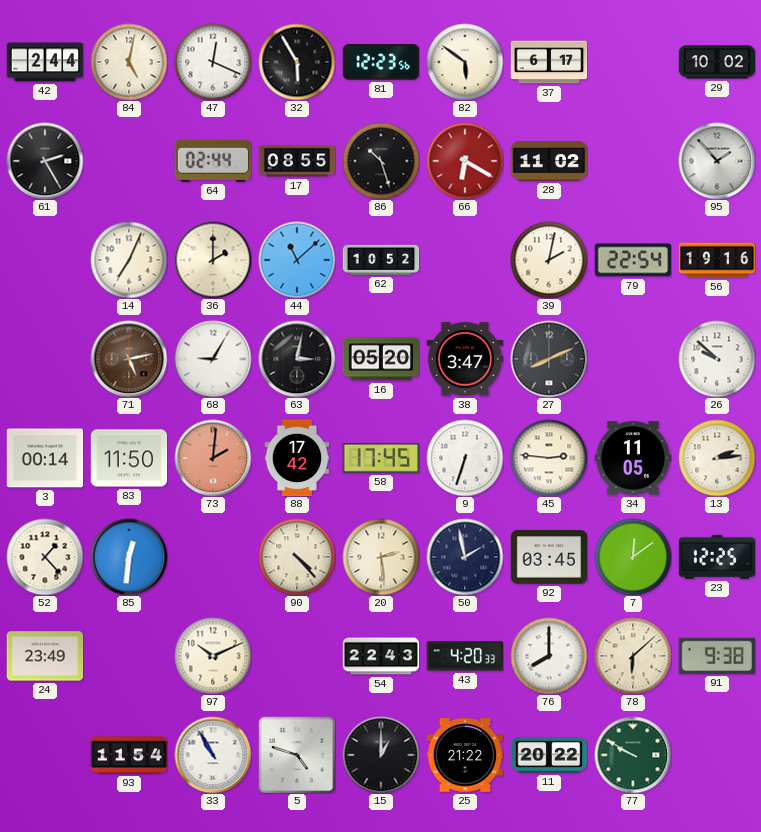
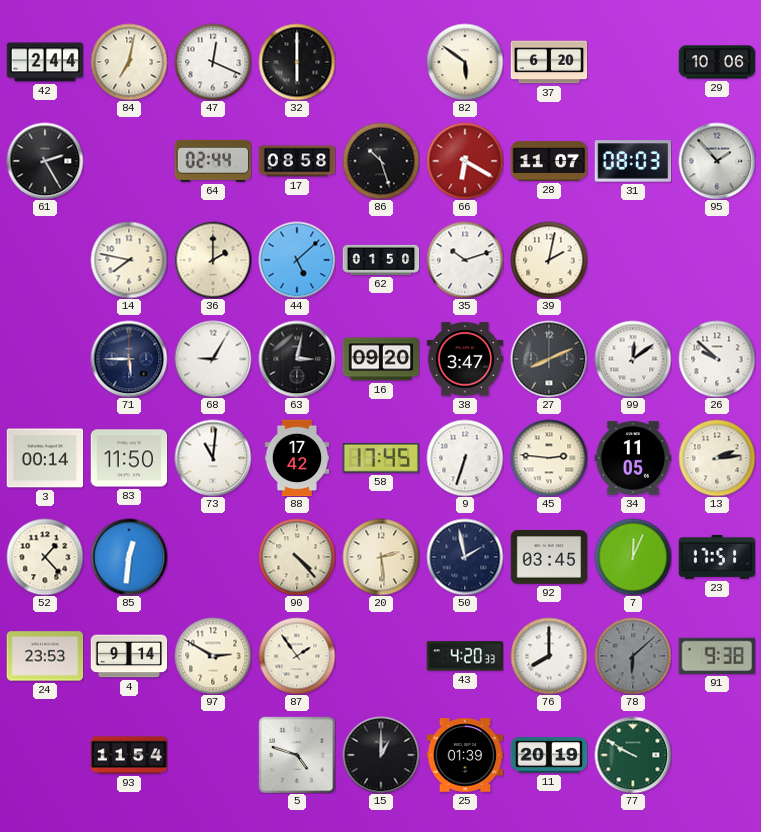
84: 5:02 -> 7:02 (129, 62)
32: 5:55 -> 6:00 (297, 62)
81: 12:23 -> none (381, 62)
37: 6:17 -> 6:20 (549, 62)
29: 10:02 -> 10:06 (717, 62)
17: 08:55 -> 08:58 (297, 161)
28: 11:02 -> 11:07 (549, 161)
31: none -> 08:03 (633, 161)
14: 7:04 -> 7:47 (129, 260)
44: 11:08 -> 5:08 (297, 260)
62: 10:52 -> 01:50 (381, 260)
35: none -> 10:12 (465, 260)
79: 22:54 -> none (633, 260)
56: 19:16 -> none (717, 260)
71: 5:13 -> 5:45 (129, 359)
71 dial: brown -> navy (129, 359)
16: 05:20 -> 09:20 (381, 359)
99: none -> 12:09 (633, 359)
73: 2:01 -> 11:01 (213, 458)
73 dial: salmon -> white (213, 458)
7: 12:09 -> 12:04 (633, 557)
23: 12:25 -> 17:51 (717, 557)
24: 23:49 -> 23:53 (45, 656)
4: none -> 9:14 (129, 656)
97: 10:11 -> 2:50 (213, 656)
87: none -> 1:54 (297, 656)
54: 22:43 -> none (381, 656)
78 dial: cream -> grey (633, 656)
33: 10:55 -> none (213, 755)
25: 21:22 -> 01:39 (465, 755)
11: 20:22 -> 20:19 (549, 755)
